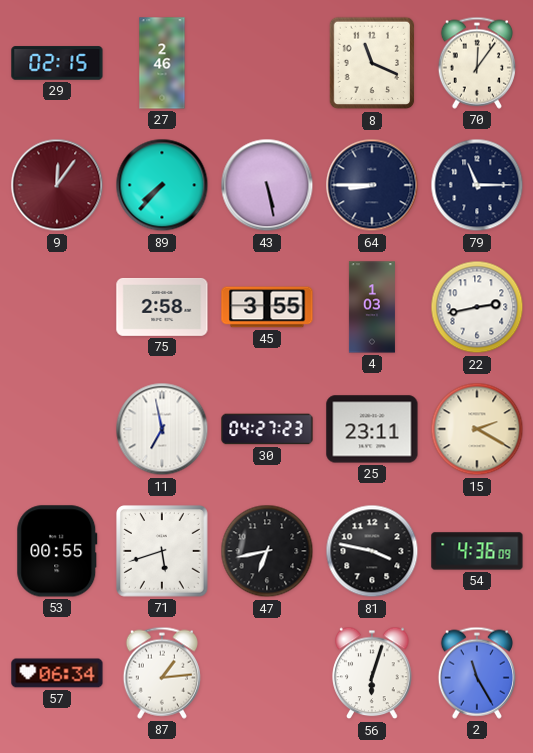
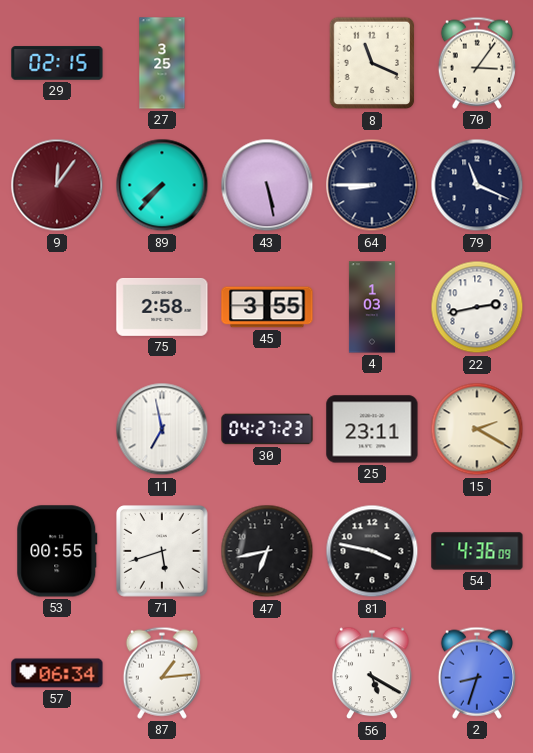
27: 2:46 -> 3:25 (162, 63)
70: 12:06 -> 3:06 (477, 63)
79: 11:15 -> 11:19 (477, 185)
56: 6:03 -> 5:20 (372, 673)
2: 11:25 -> 8:33 (477, 673)
